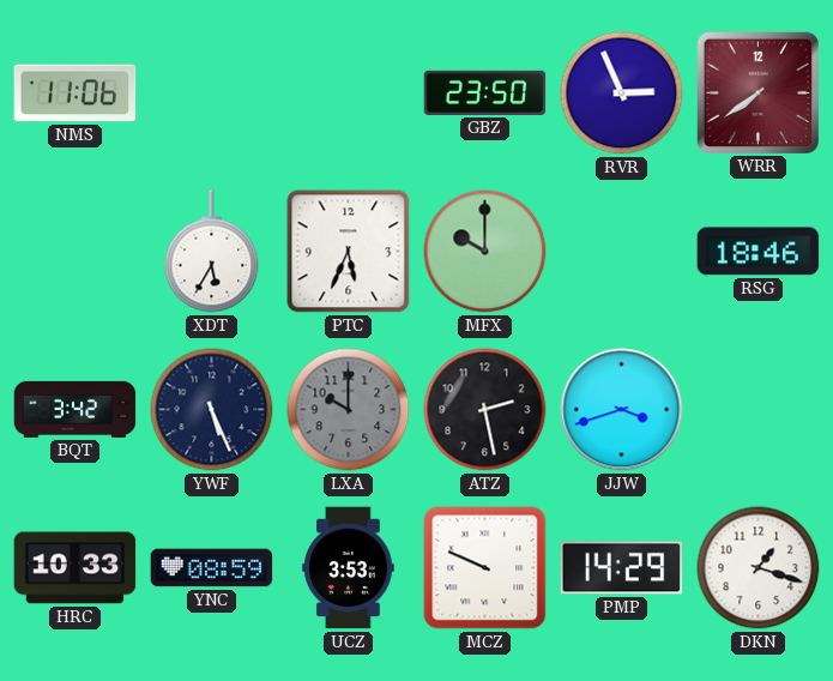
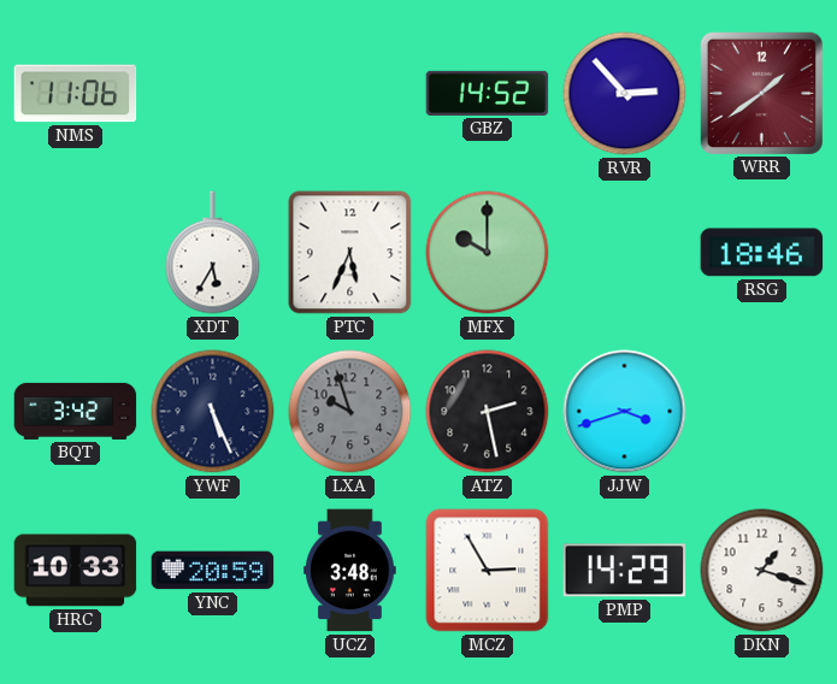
GBZ: 23:50 -> 14:52 (488, 93)
RVR: 2:56 -> 2:53 (625, 94)
WRR: 7:39 -> 1:39 (761, 93)
LXA: 10:00 -> 9:57 (350, 412)
YNC: 08:59 -> 20:59 (213, 571)
UCZ: 3:53 -> 3:48 (350, 571)
MCZ: 9:49 -> 2:55 (488, 571)
